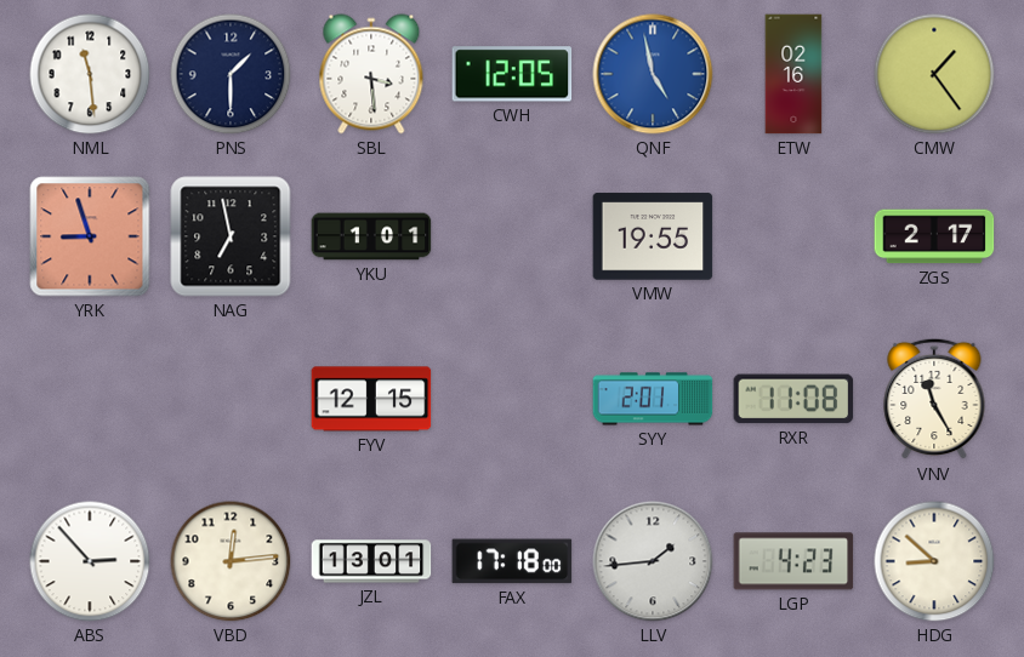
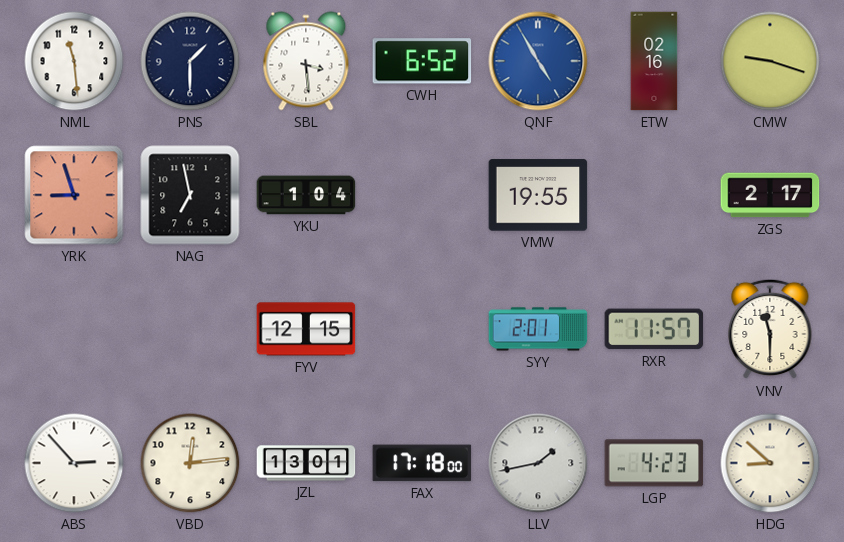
CWH: 12:05 -> 6:52 (422, 61)
QNF: 4:58 -> 4:55 (538, 61)
CMW: 1:24 -> 9:18 (770, 61)
YKU: 1:01 -> 1:04 (306, 195)
RXR: 11:08 -> 11:57 (654, 329)
VNV: 11:25 -> 11:30 (770, 329)
LLV: 1:44 -> 1:43 (538, 463)
